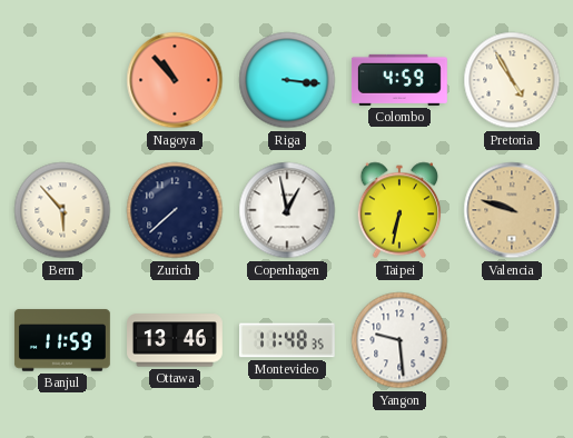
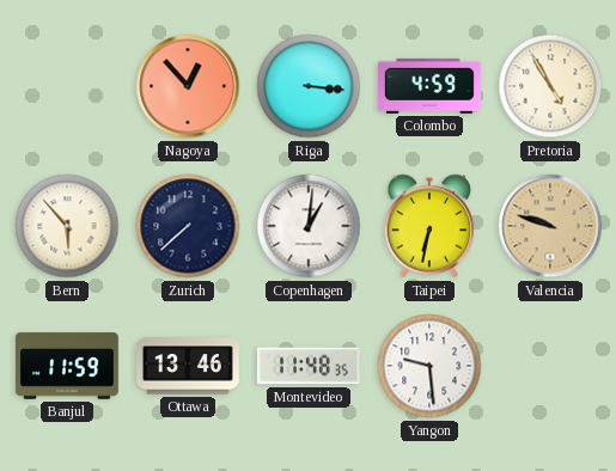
Nagoya: 10:53 -> 12:53 (188, 86)
Copenhagen: 12:58 -> 1:01 (309, 226)
